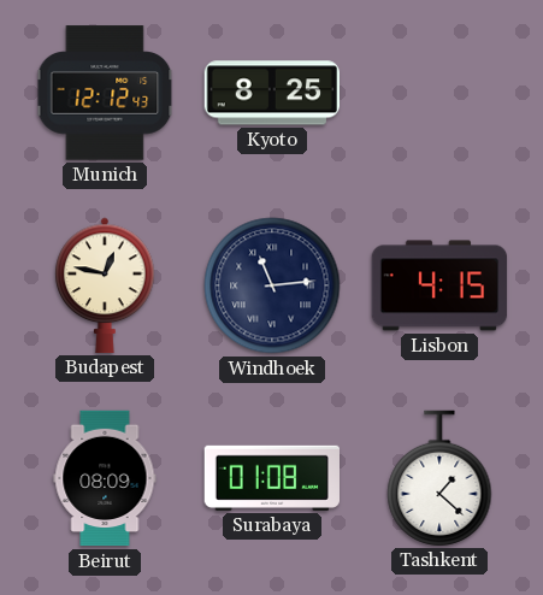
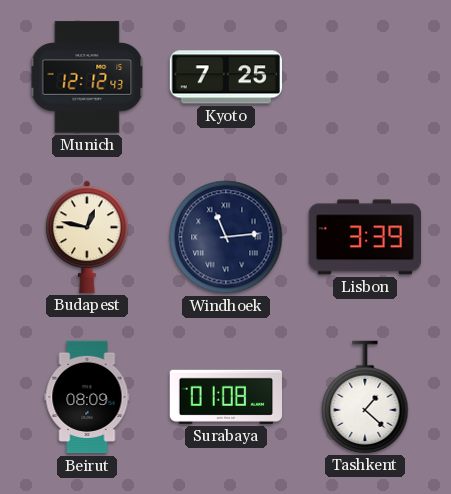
Kyoto: 8:25 -> 7:25 (225, 77)
Lisbon: 4:15 -> 3:39 (365, 237)
